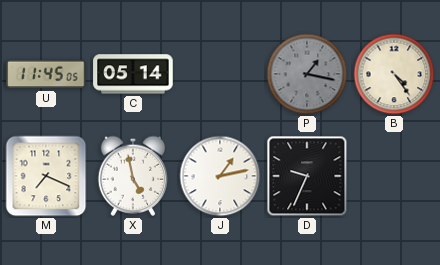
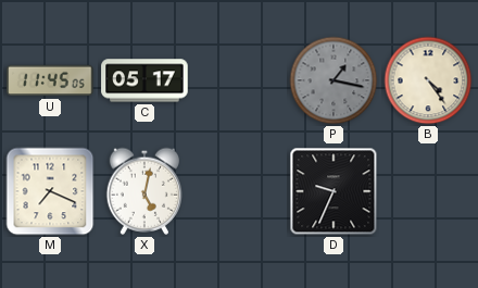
C: 05:14 -> 05:17 (144, 80)
X: 4:58 -> 5:02 (143, 191)
J: 1:13 -> none (220, 176)
